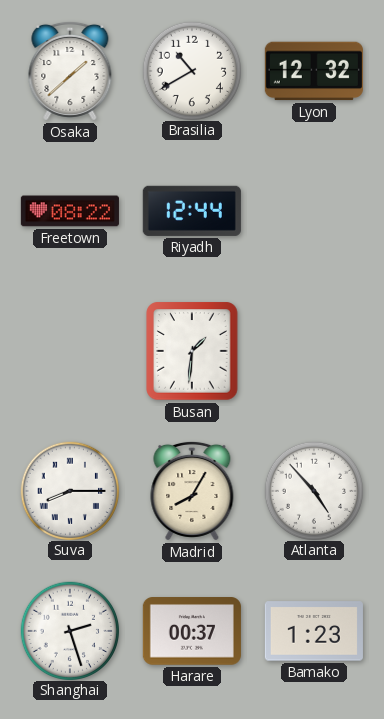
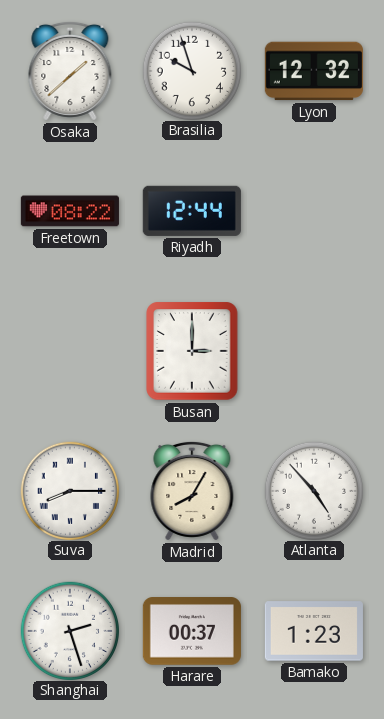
Brasilia: 10:40 -> 9:57 (191, 70)
Busan: 1:31 -> 3:00 (192, 351)
